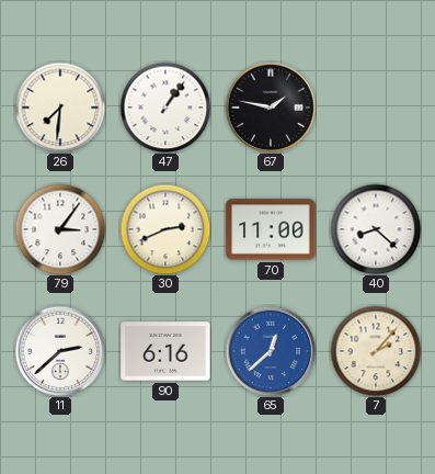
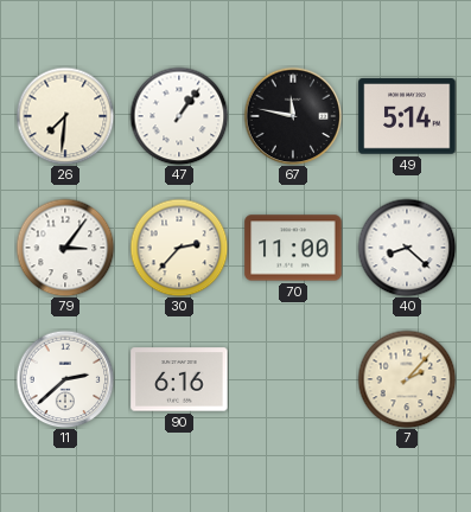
67: 1:47 -> 11:47 (293, 116)
49: none -> 5:14 (407, 116)
30: 2:41 -> 2:37 (179, 248)
65: 12:38 -> none (271, 351)
